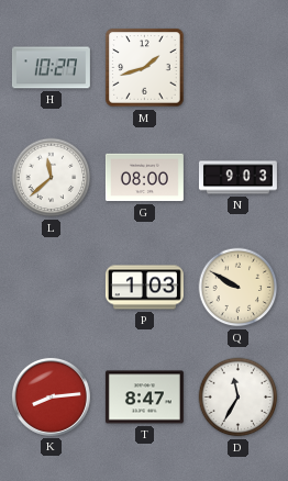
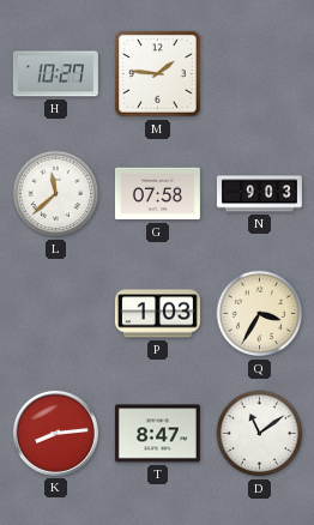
M: 1:42 -> 1:46 (158, 74)
G: 08:00 -> 07:58 (157, 194)
Q: 9:50 -> 3:35 (260, 314)
D: 11:35 -> 11:09 (260, 434)
